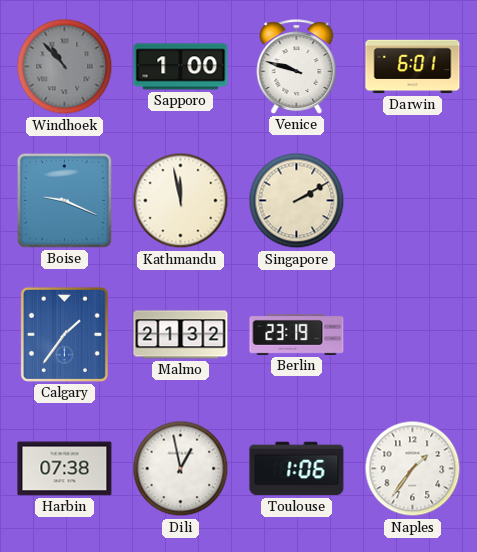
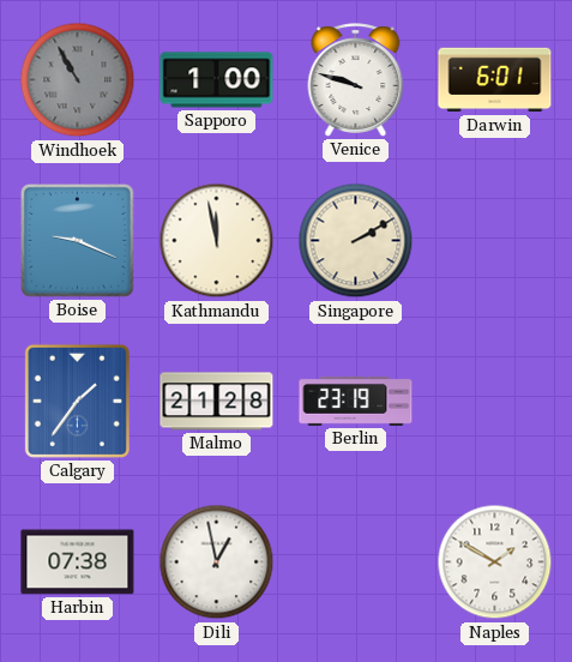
Windhoek: 10:53 -> 10:55 (78, 80)
Malmo: 21:32 -> 21:28 (217, 402)
Toulouse: 1:06 -> none (297, 469)
Naples: 1:36 -> 1:50 (495, 562)
